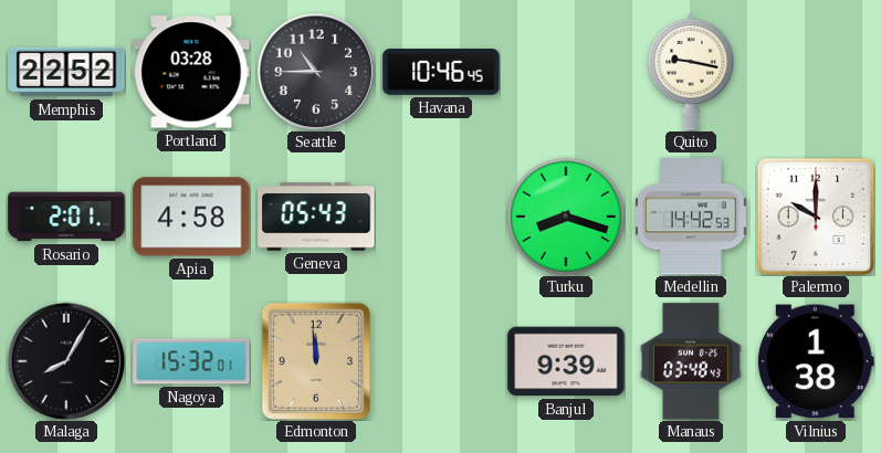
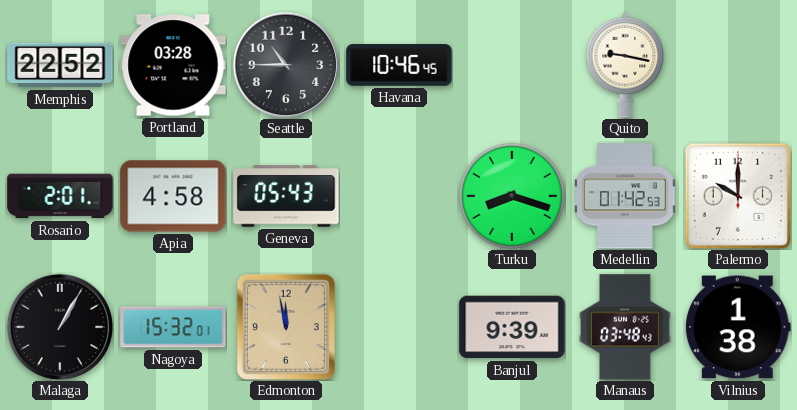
Medellin: 14:42 -> 01:42 (626, 196)
Malaga: 8:05 -> 1:05 (60, 327)
Edmonton: 11:59 -> 11:58 (286, 327)
